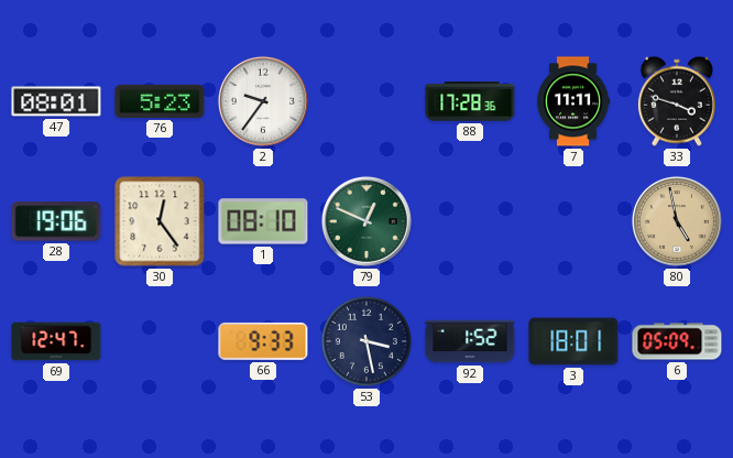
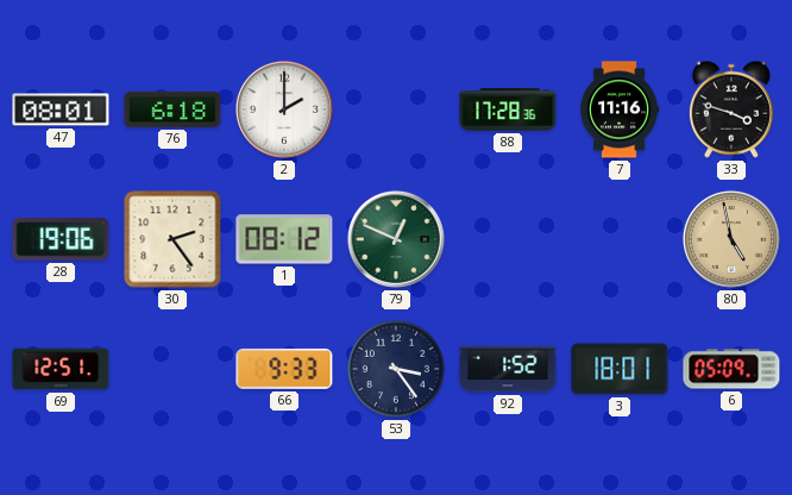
76: 5:23 -> 6:18 (172, 109)
2: 9:36 -> 2:00 (284, 109)
7: 11:11 -> 11:16 (620, 109)
30: 12:24 -> 2:24 (172, 239)
1: 08:10 -> 08:12 (284, 239)
69: 12:47 -> 12:51 (61, 369)
53: 3:28 -> 3:24 (396, 369)
